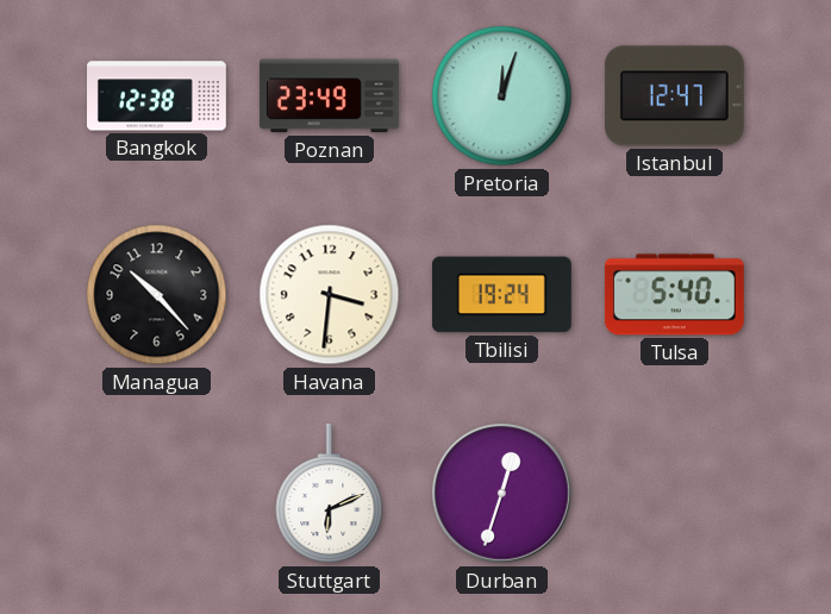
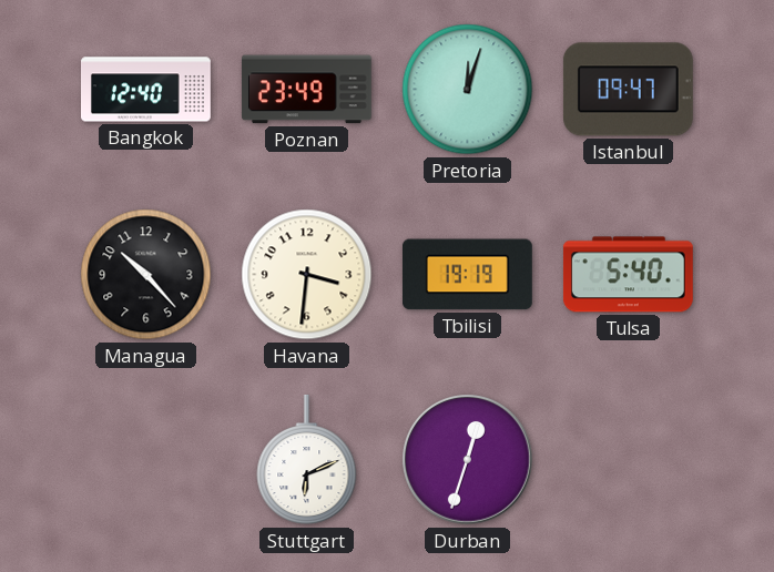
Bangkok: 12:38 -> 12:40 (146, 90)
Istanbul: 12:47 -> 09:47 (628, 90)
Tbilisi: 19:24 -> 19:19 (467, 275)
